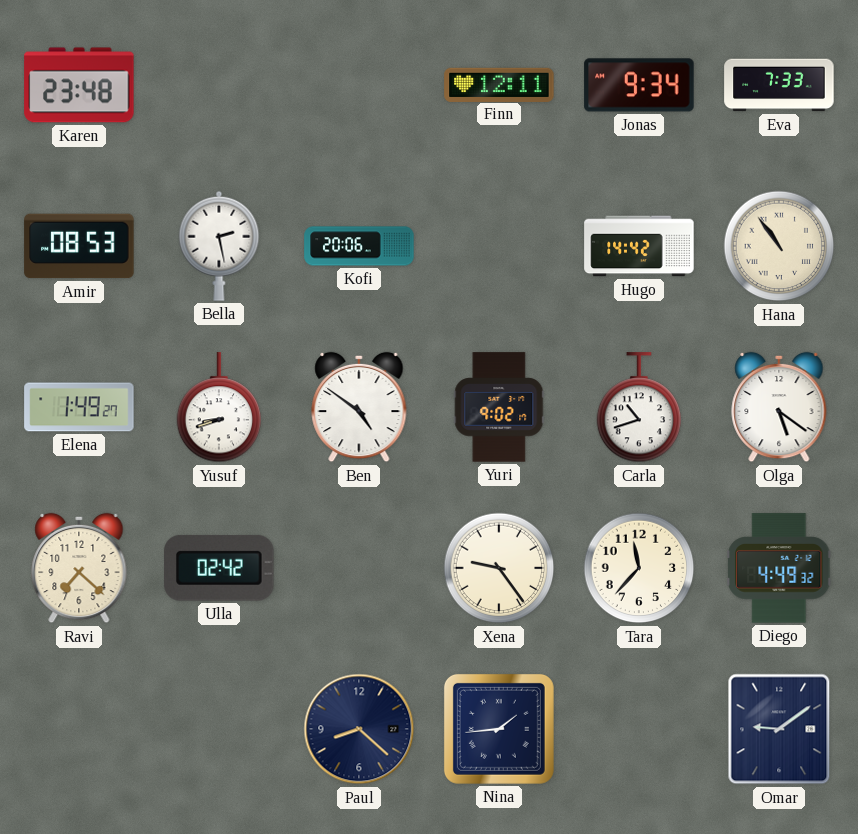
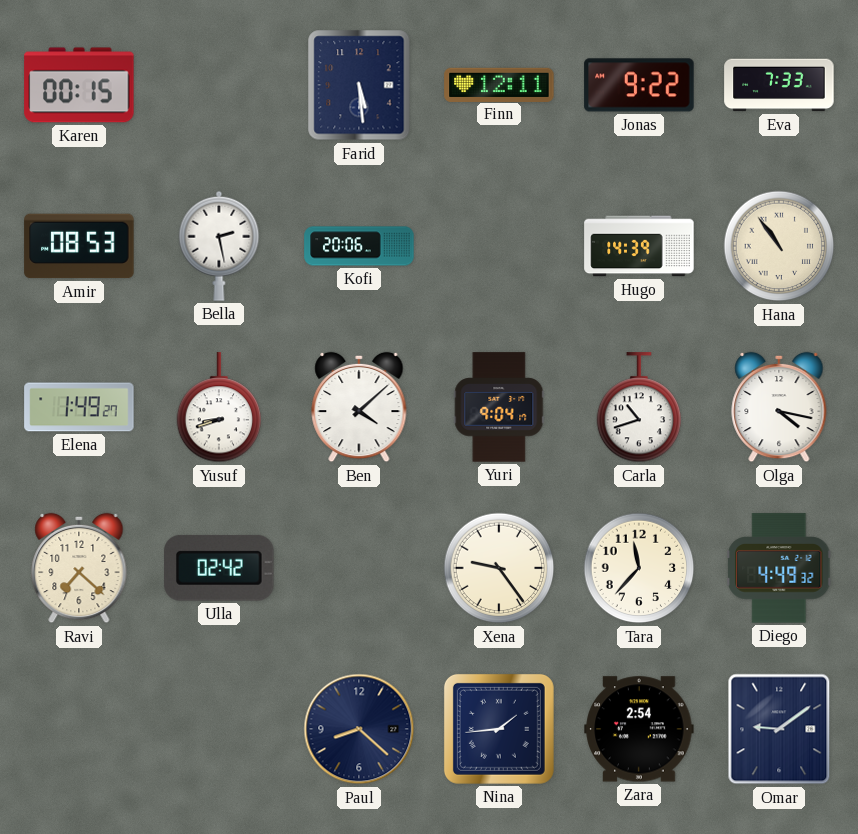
Karen: 23:48 -> 00:15 (79, 85)
Farid: none -> 5:29 (359, 85)
Jonas: 9:34 -> 9:22 (639, 85)
Hugo: 14:42 -> 14:39 (639, 246)
Ben: 4:51 -> 4:08 (359, 407)
Yuri: 9:02 -> 9:04 (499, 407)
Olga: 5:21 -> 4:17 (779, 407)
Zara: none -> 2:54 (639, 729)
